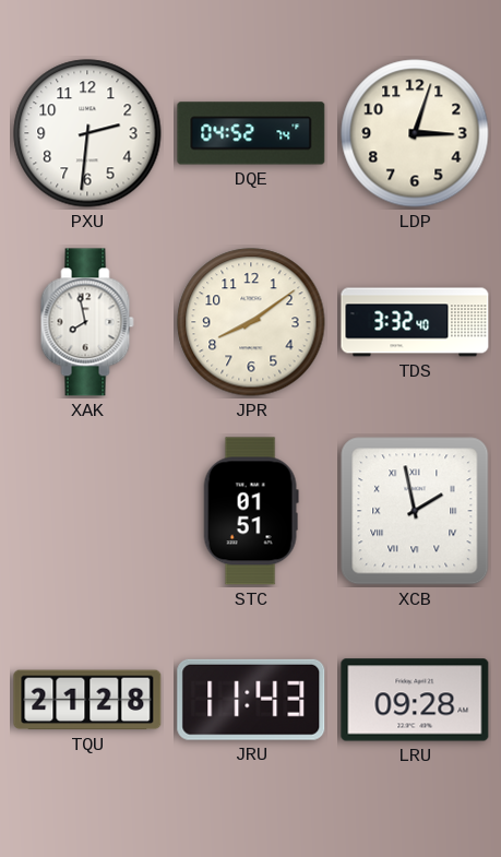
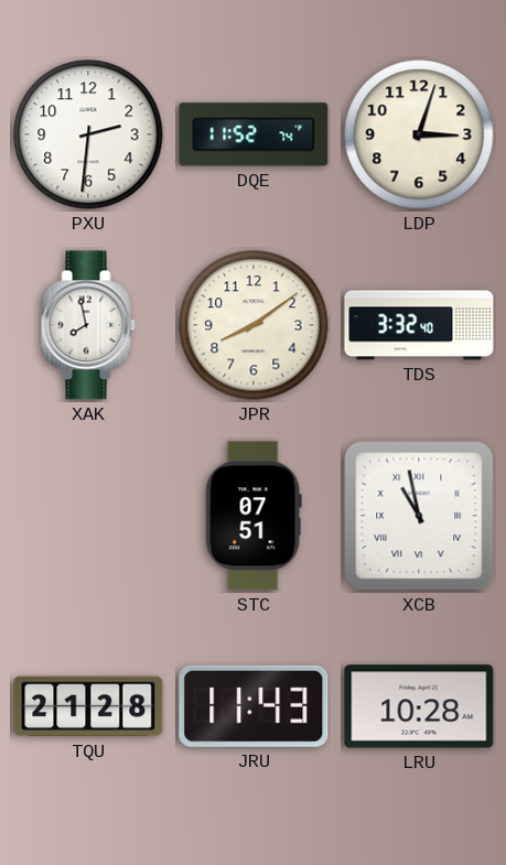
DQE: 04:52 -> 11:52 (254, 134)
STC: 01:51 -> 07:51 (254, 516)
XCB: 1:58 -> 10:58 (419, 516)
LRU: 09:28 -> 10:28 (419, 706)
